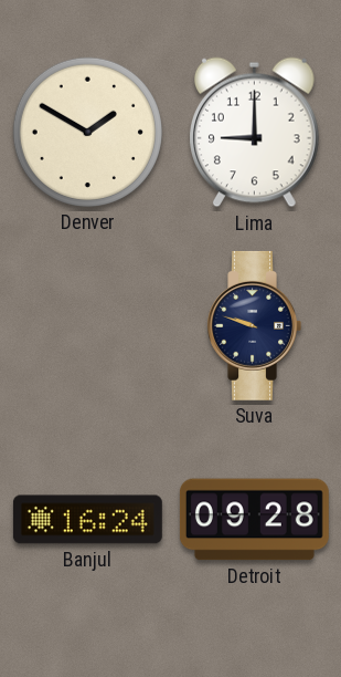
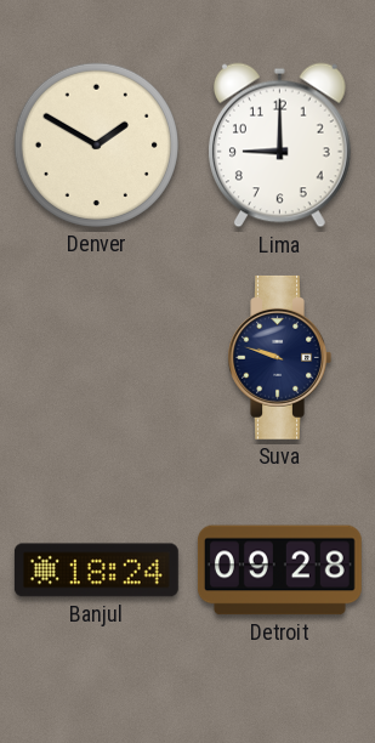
Banjul: 16:24 -> 18:24 (96, 571)
